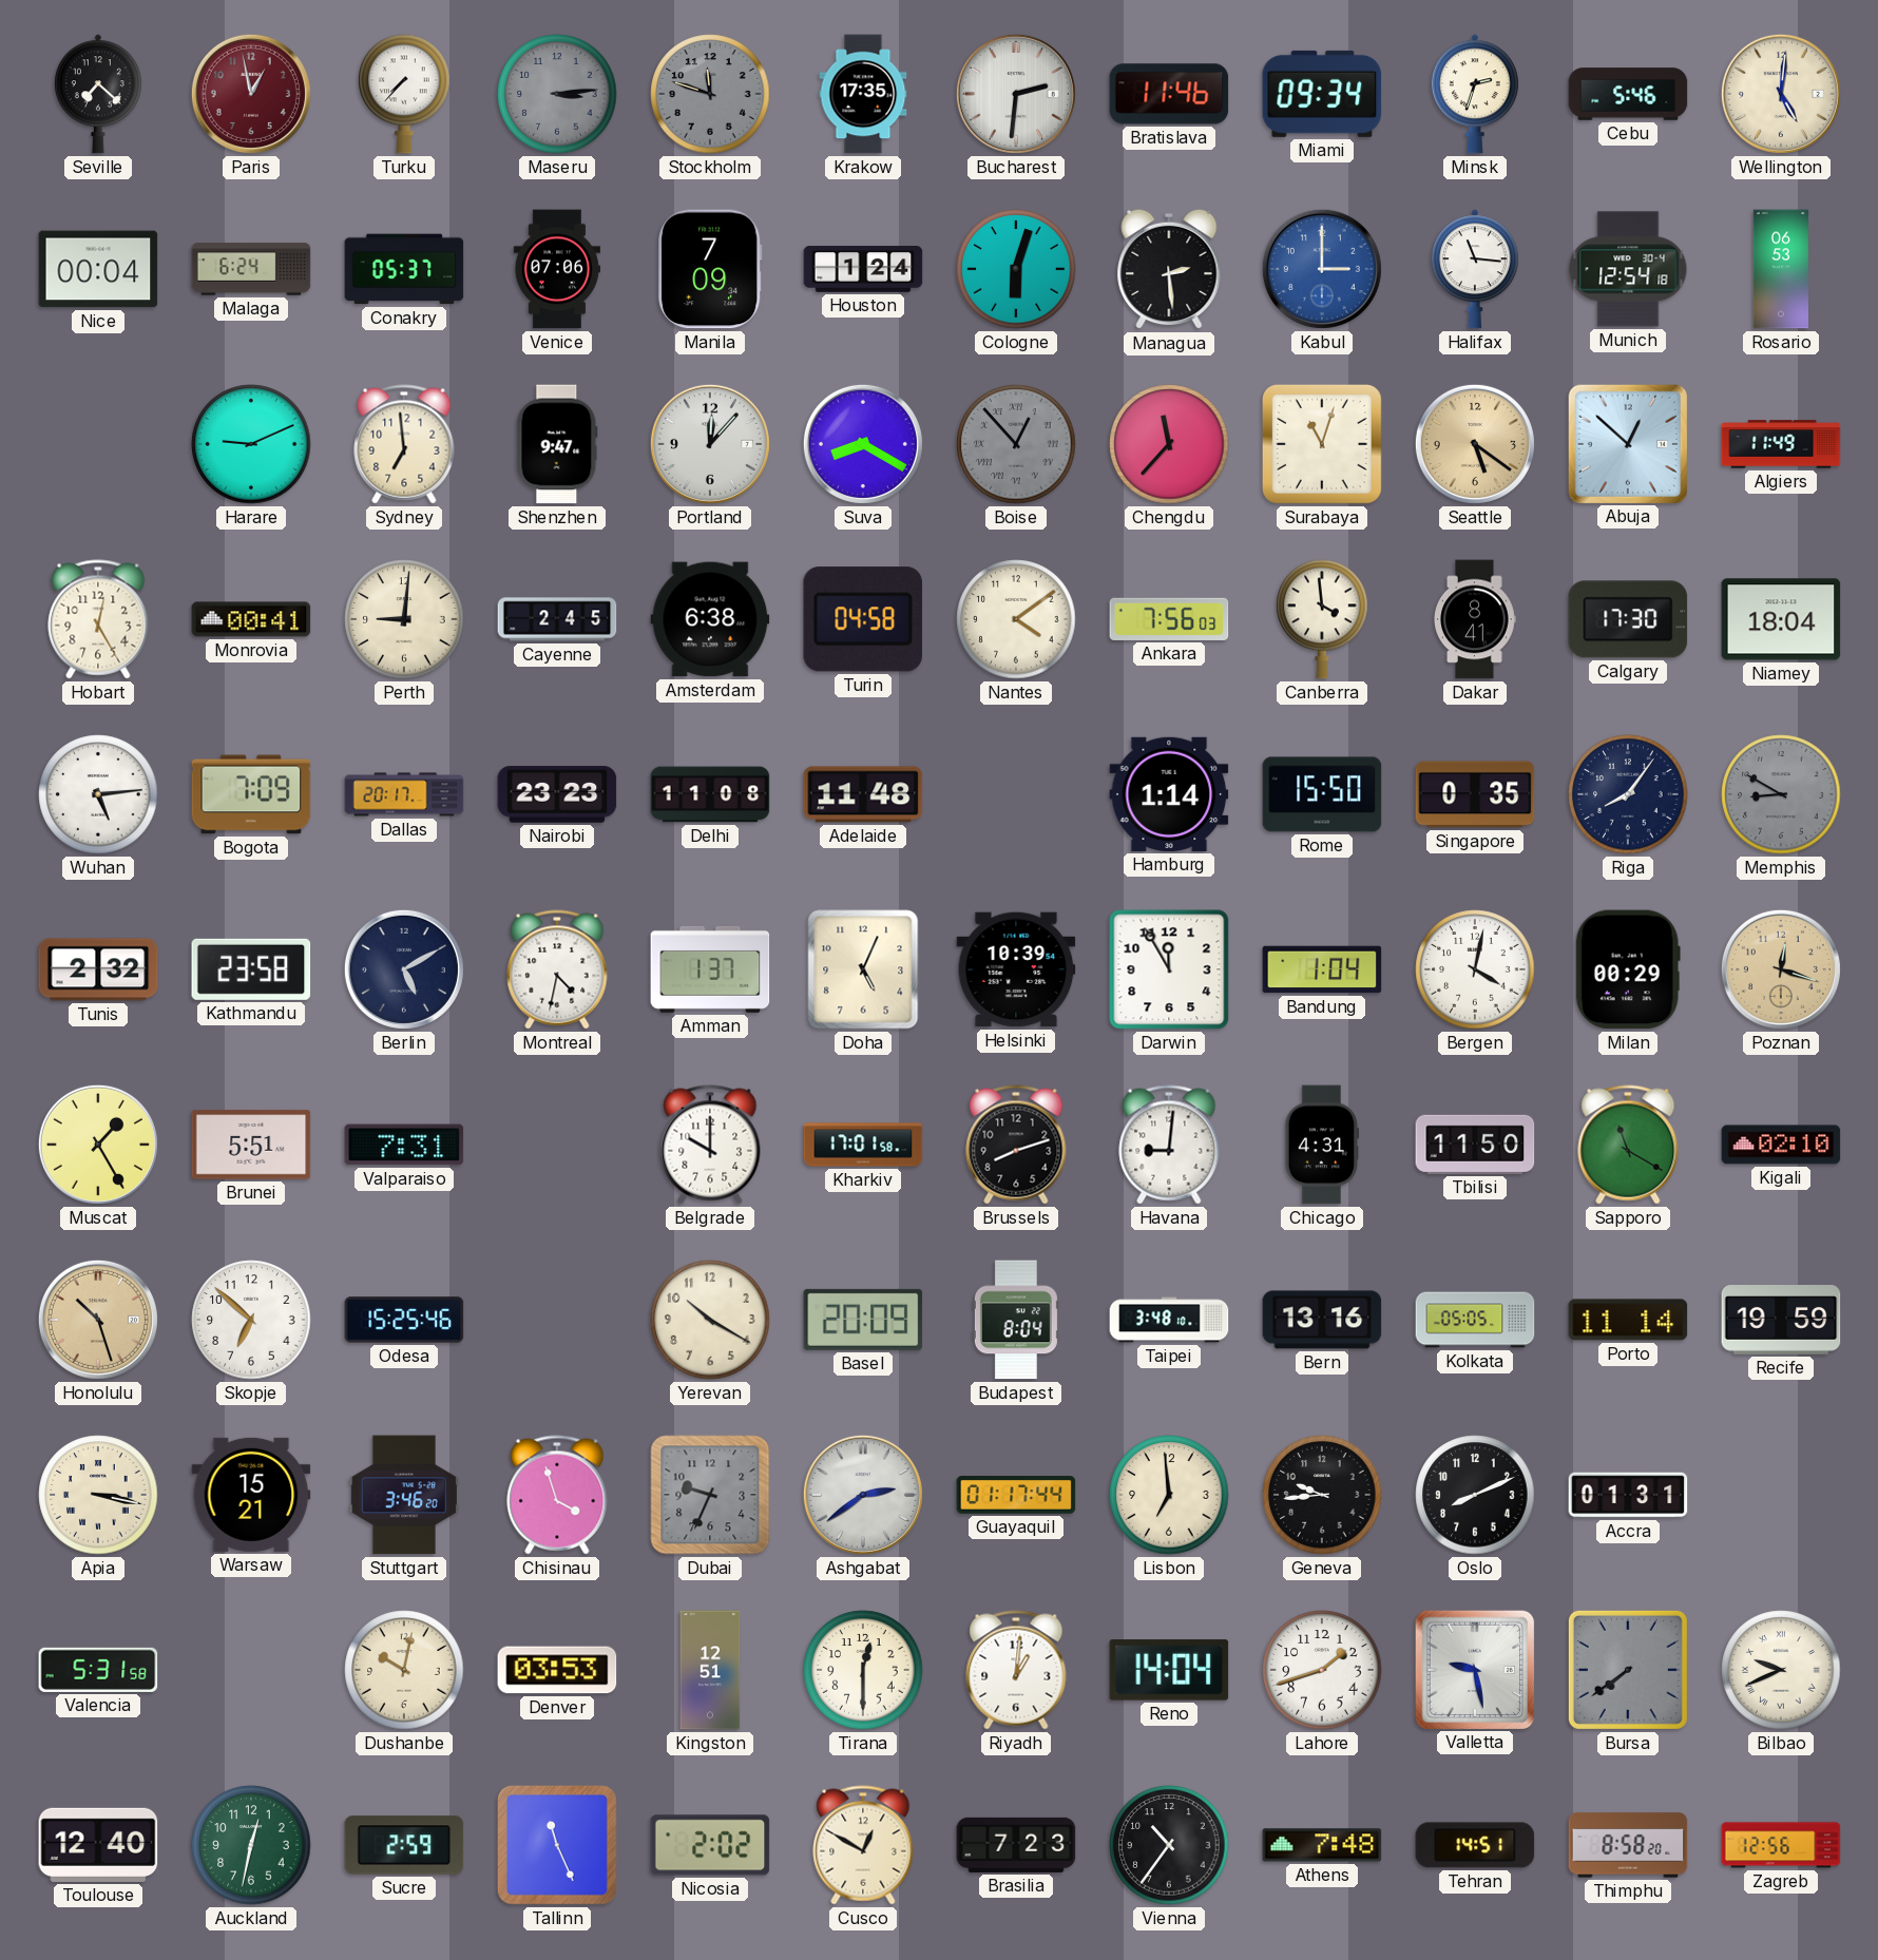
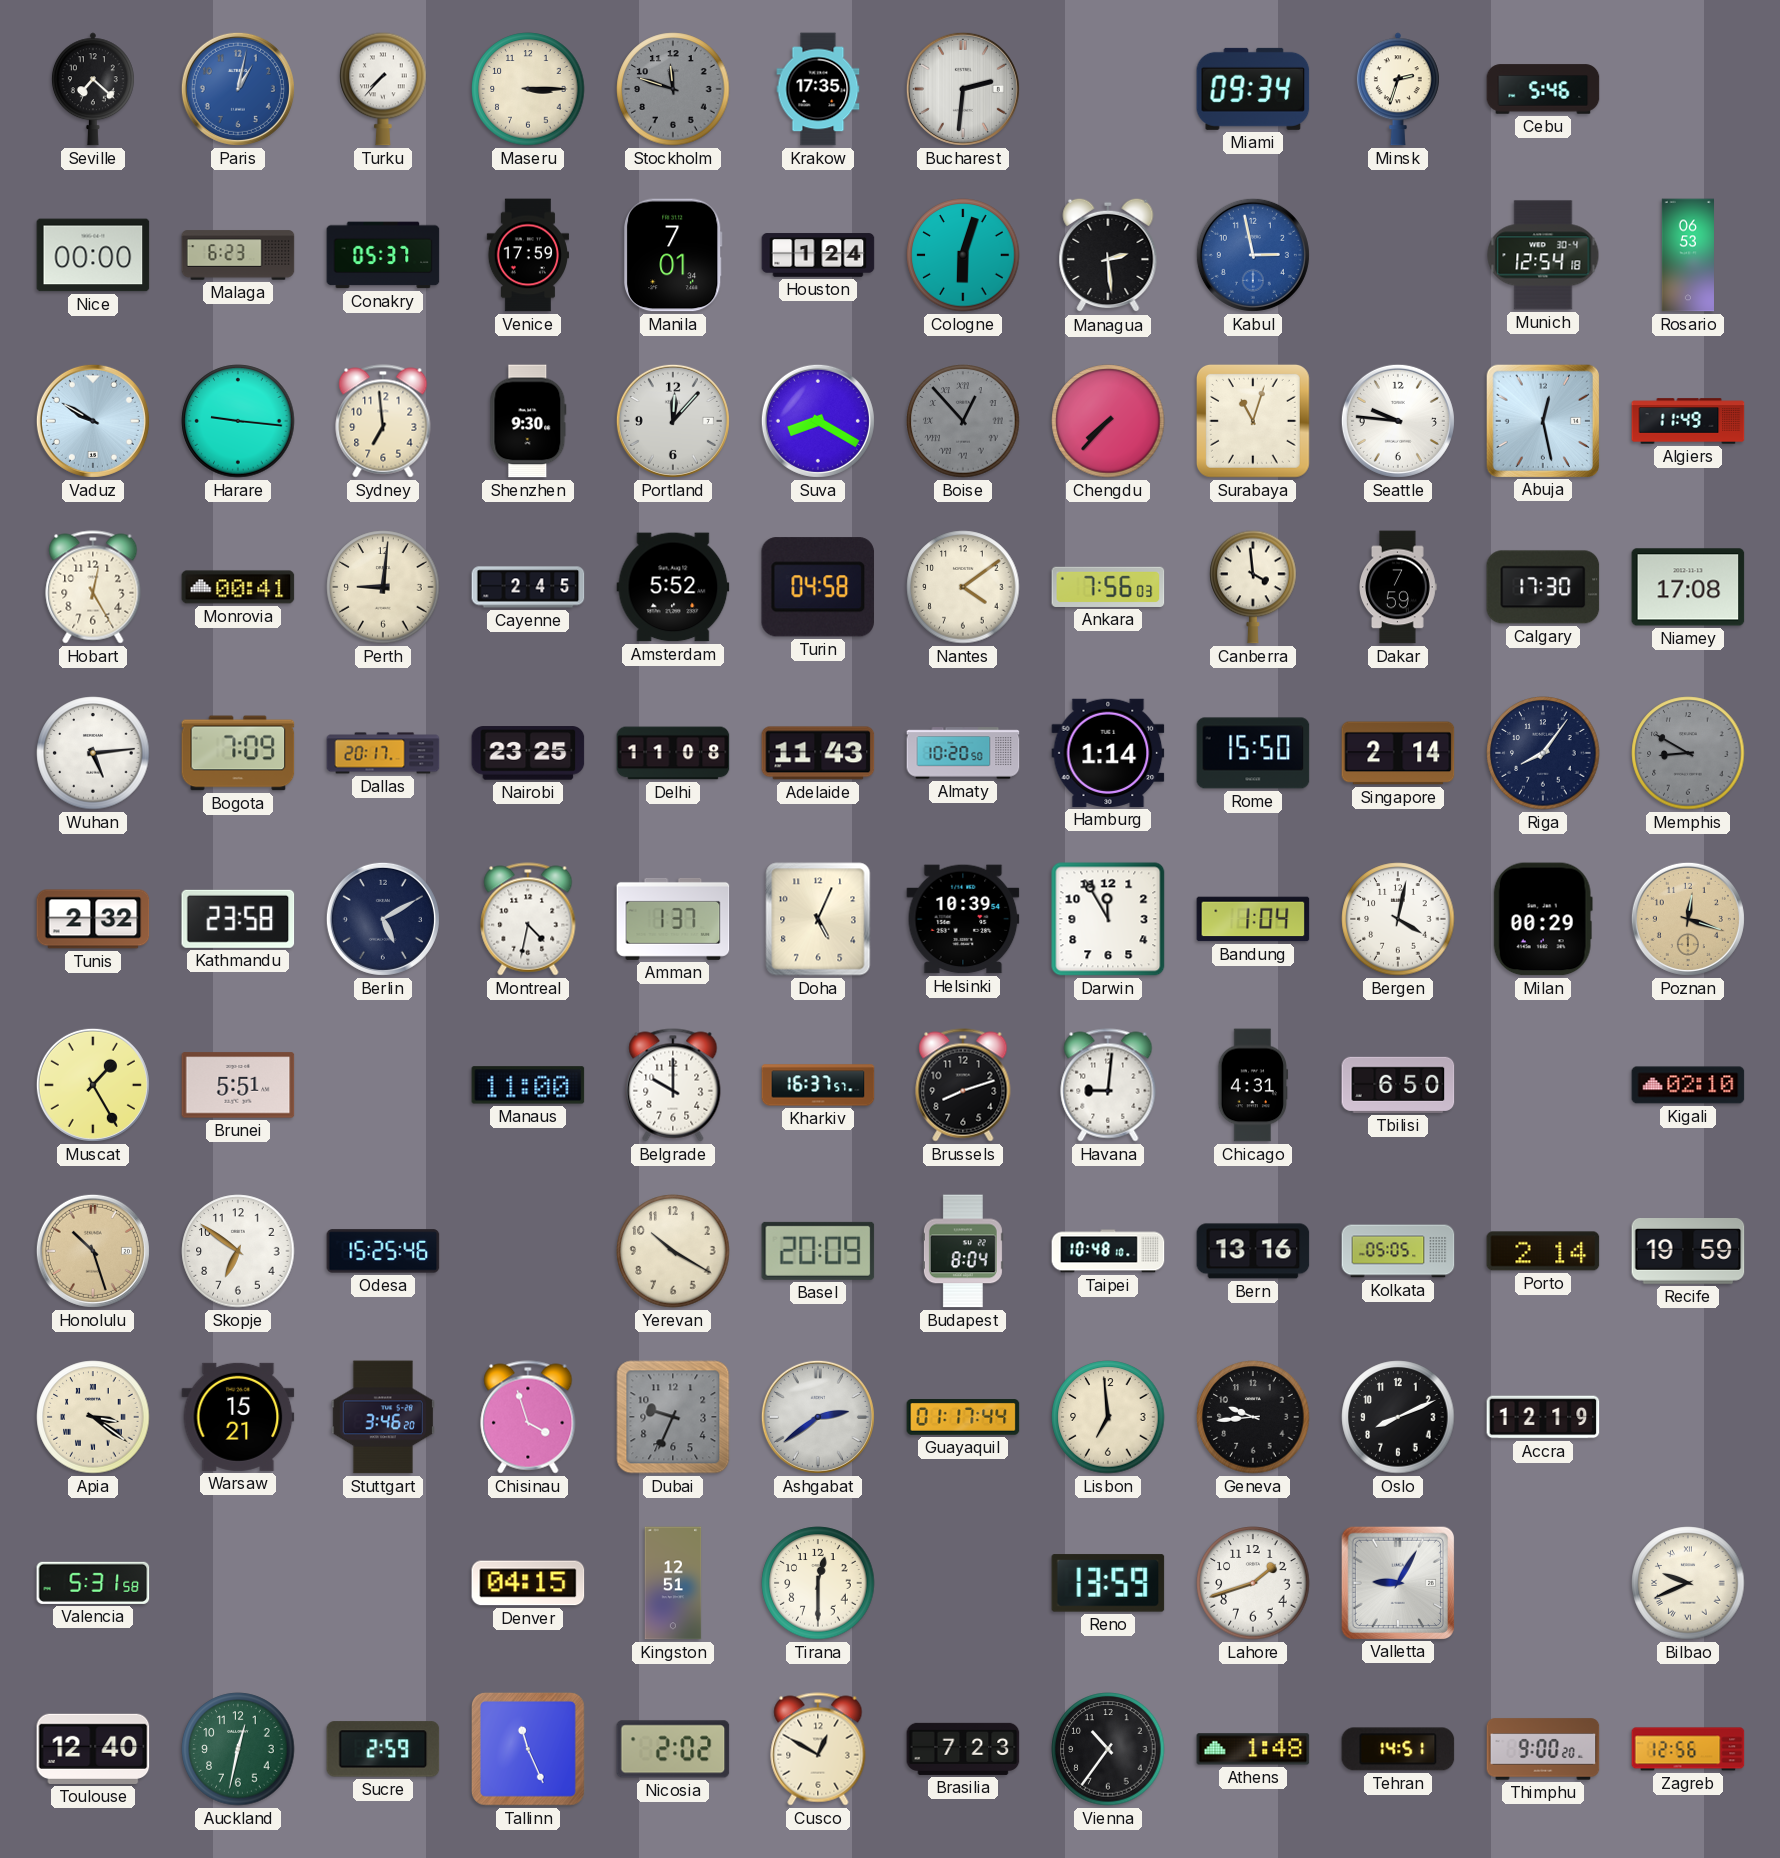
Paris: 12:58 -> 1:02 (238, 89)
Paris dial: burgundy -> blue (238, 89)
Maseru: 3:14 -> 3:15 (528, 89)
Maseru dial: grey -> cream (528, 89)
Bratislava: 11:46 -> none (1169, 94)
Wellington: 5:01 -> none (1781, 94)
Nice: 00:04 -> 00:00 (93, 255)
Malaga: 6:24 -> 6:23 (238, 255)
Venice: 07:06 -> 17:59 (527, 255)
Manila: 7:09 -> 7:01 (673, 255)
Kabul: 3:00 -> 2:58 (1253, 255)
Halifax: 11:16 -> none (1475, 269)
Vaduz: none -> 9:50 (93, 421)
Harare: 9:11 -> 9:16 (238, 421)
Shenzhen: 9:47 -> 9:30 (528, 421)
Chengdu: 11:37 -> 7:37 (1108, 421)
Seattle: 5:21 -> 9:46 (1398, 421)
Seattle dial: champagne -> white (1398, 421)
Abuja: 12:52 -> 12:28 (1542, 420)
Amsterdam: 6:38 -> 5:52 (673, 587)
Dakar: 8:41 -> 7:59 (1398, 587)
Niamey: 18:04 -> 17:08 (1688, 587)
Nairobi: 23:23 -> 23:25 (528, 753)
Adelaide: 11:48 -> 11:43 (818, 753)
Almaty: none -> 10:20 (963, 753)
Singapore: 0:35 -> 2:14 (1398, 753)
Valparaiso: 7:31 -> none (404, 1145)
Manaus: none -> 11:00 (528, 1085)
Kharkiv: 17:01 -> 16:37 (818, 1085)
Tbilisi: 11:50 -> 6:50 (1398, 1085)
Sapporo: 11:20 -> none (1628, 1145)
Skopje: 6:52 -> 6:51 (238, 1251)
Taipei: 3:48 -> 10:48 (1108, 1251)
Porto: 11:14 -> 2:14 (1543, 1251)
Apia: 3:17 -> 3:21 (93, 1417)
Accra: 01:31 -> 12:19 (1543, 1417)
Dushanbe: 10:02 -> none (404, 1670)
Denver: 03:53 -> 04:15 (528, 1583)
Riyadh: 1:01 -> none (1016, 1670)
Reno: 14:04 -> 13:59 (1108, 1583)
Valletta: 9:28 -> 9:05 (1397, 1582)
Bursa: 7:39 -> none (1628, 1670)
Athens: 7:48 -> 1:48 (1253, 1749)
Thimphu: 8:58 -> 9:00 (1543, 1749)
